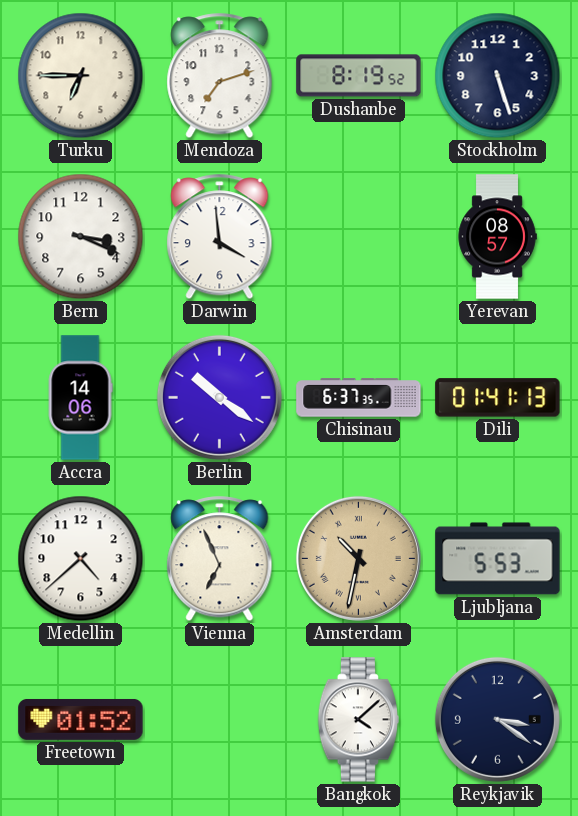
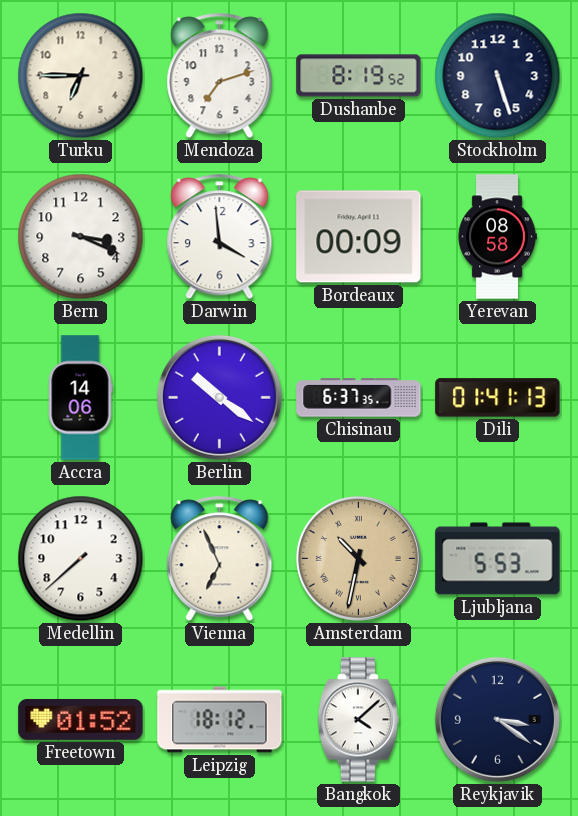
Bordeaux: none -> 00:09 (359, 237)
Yerevan: 08:57 -> 08:58 (497, 237)
Medellin: 4:38 -> 7:38 (81, 559)
Leipzig: none -> 18:12 (220, 720)
